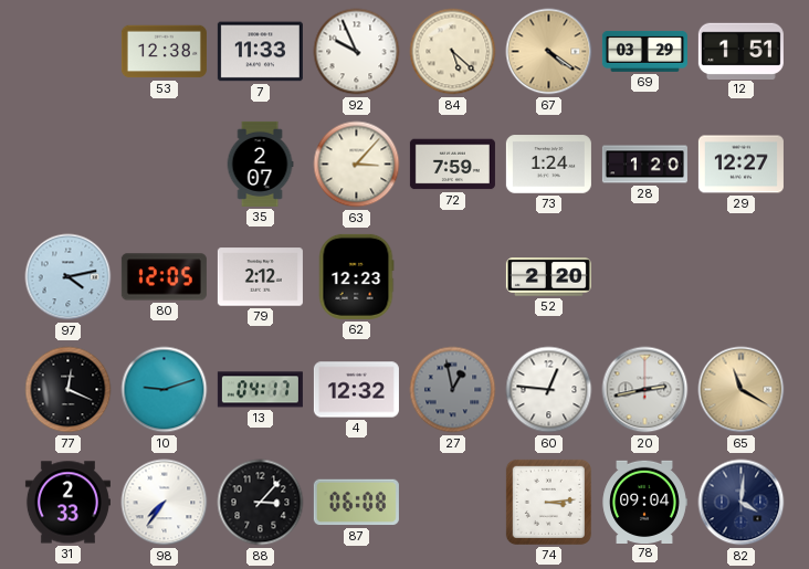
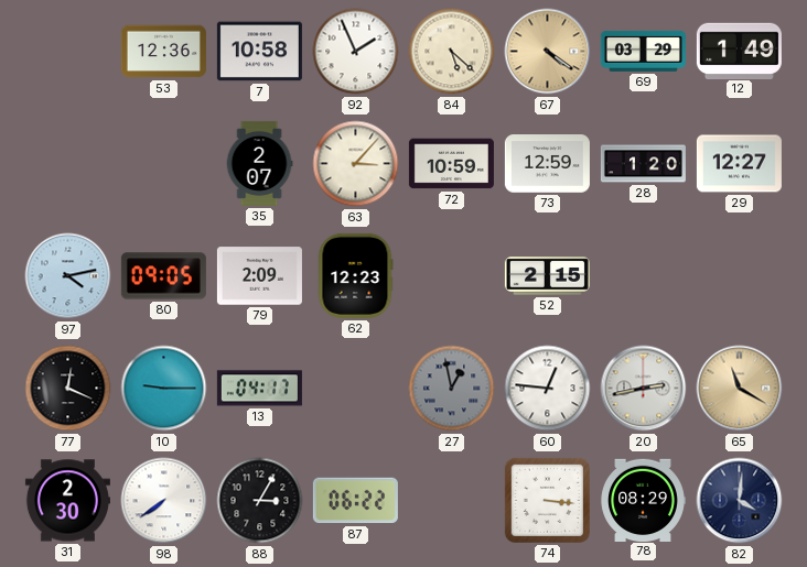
53: 12:38 -> 12:36 (163, 52)
7: 11:33 -> 10:58 (259, 52)
92: 9:56 -> 1:56 (356, 52)
12: 1:51 -> 1:49 (739, 51)
72: 7:59 -> 10:59 (451, 164)
73: 1:24 -> 12:59 (547, 164)
80: 12:05 -> 09:05 (163, 276)
79: 2:12 -> 2:09 (259, 276)
52: 2:20 -> 2:15 (547, 276)
10: 9:12 -> 9:15 (164, 389)
4: 12:32 -> none (356, 390)
31: 2:33 -> 2:30 (67, 501)
98: 7:36 -> 7:39 (164, 501)
88: 3:07 -> 3:05 (260, 501)
87: 06:08 -> 06:22 (355, 501)
74: 3:14 -> 3:16 (547, 500)
78: 09:04 -> 08:29 (643, 500)
